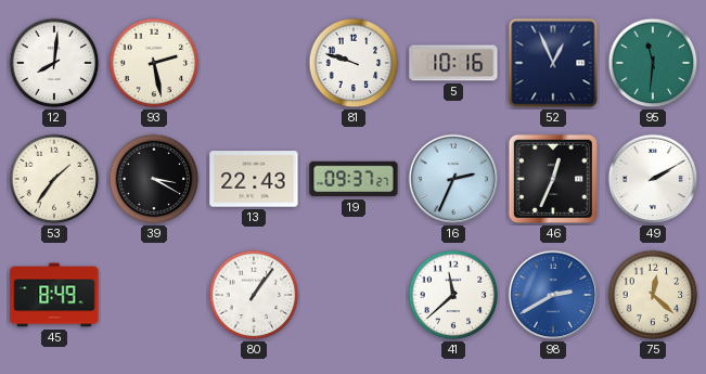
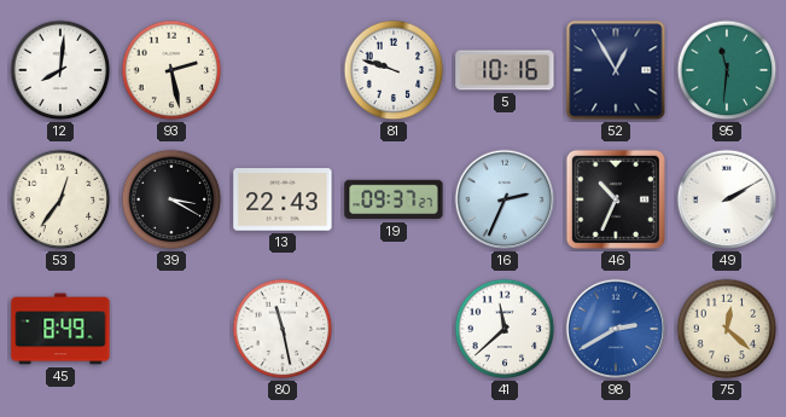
52: 12:56 -> 12:55 (616, 70)
53: 1:36 -> 12:36 (60, 199)
46: 12:34 -> 10:34 (616, 199)
80: 1:06 -> 11:28 (283, 329)
